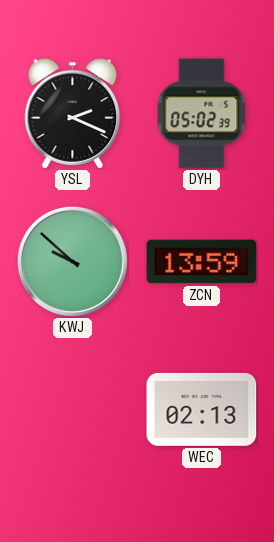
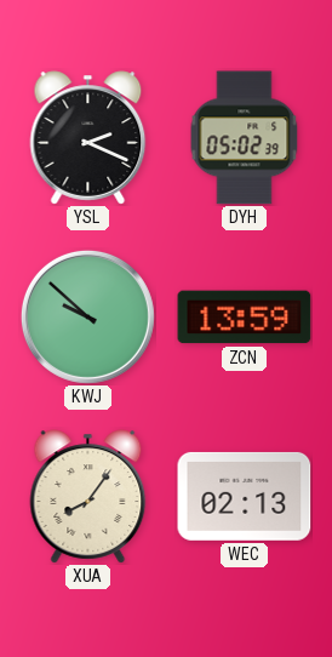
XUA: none -> 8:06 (88, 497)
